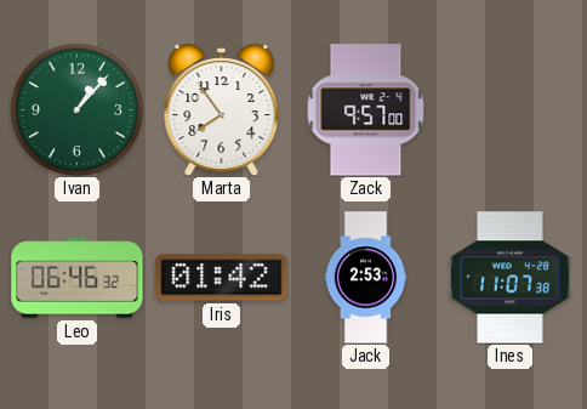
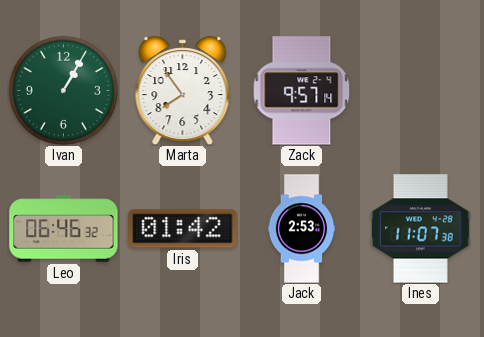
Ivan: 1:07 -> 1:05 (63, 90)
Zack: 9:57:00 -> 9:57:14 (302, 91)
